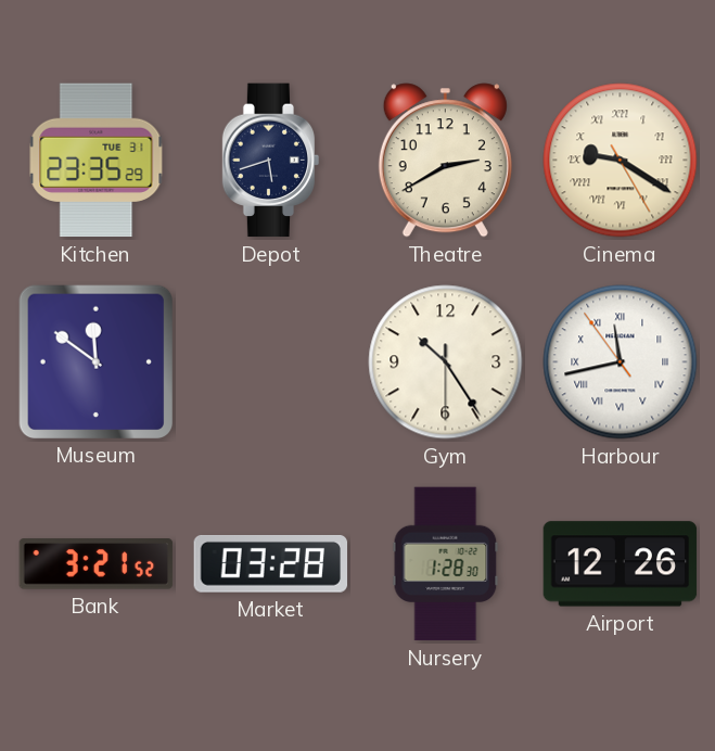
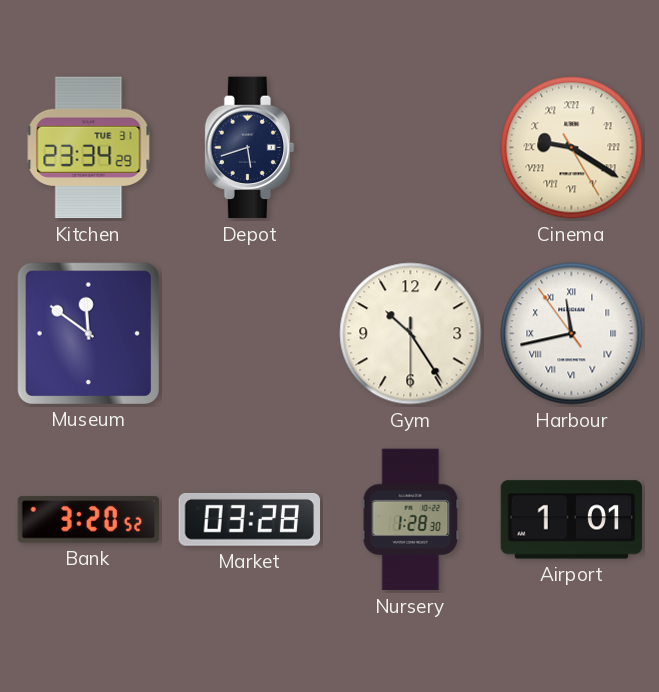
Kitchen: 23:35 -> 23:34 (89, 148)
Theatre: 2:40 -> none (445, 161)
Bank: 3:21 -> 3:20 (89, 520)
Airport: 12:26 -> 1:01 (572, 520)
